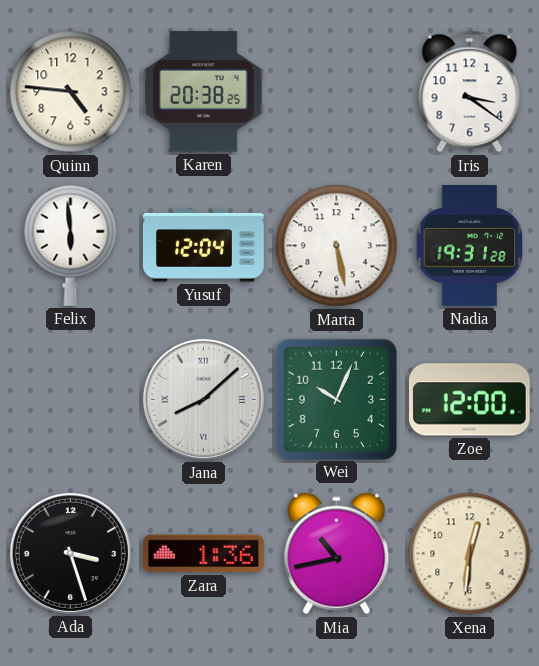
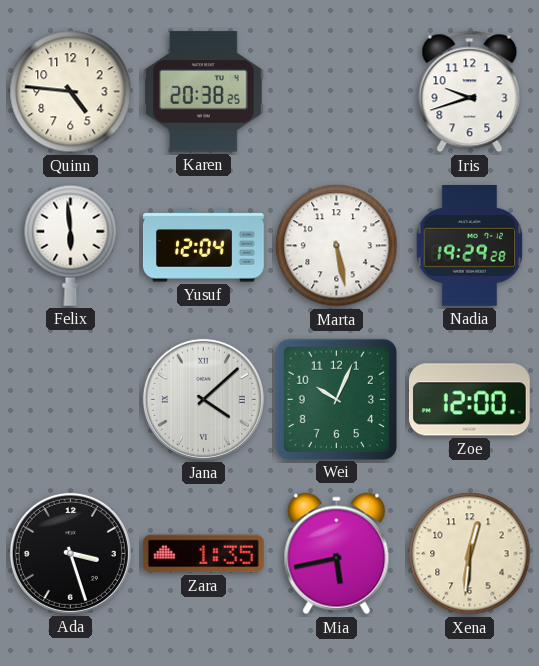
Iris: 3:21 -> 9:42 (470, 92)
Nadia: 19:31 -> 19:29 (470, 246)
Jana: 8:08 -> 4:08 (203, 399)
Zara: 1:36 -> 1:35 (203, 554)
Mia: 10:43 -> 5:43 (337, 554)
